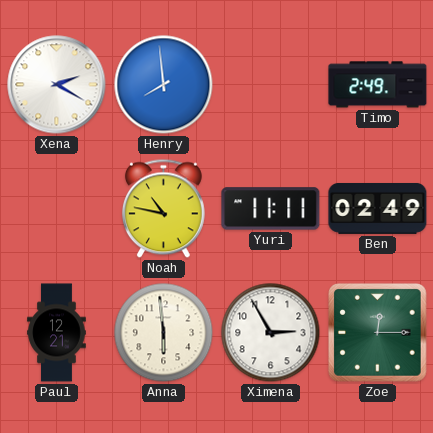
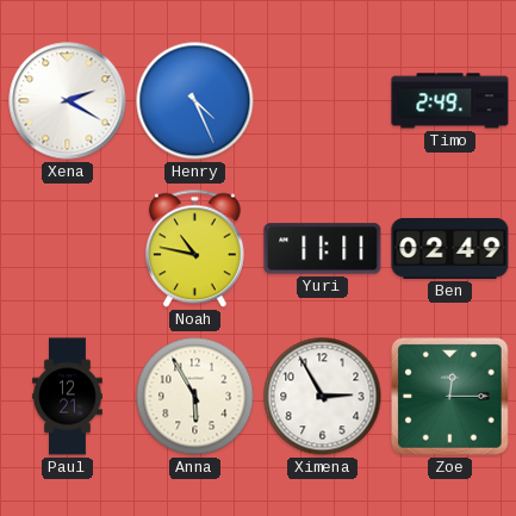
Henry: 7:59 -> 4:26 (195, 101)
Anna: 5:59 -> 5:55 (195, 397)
